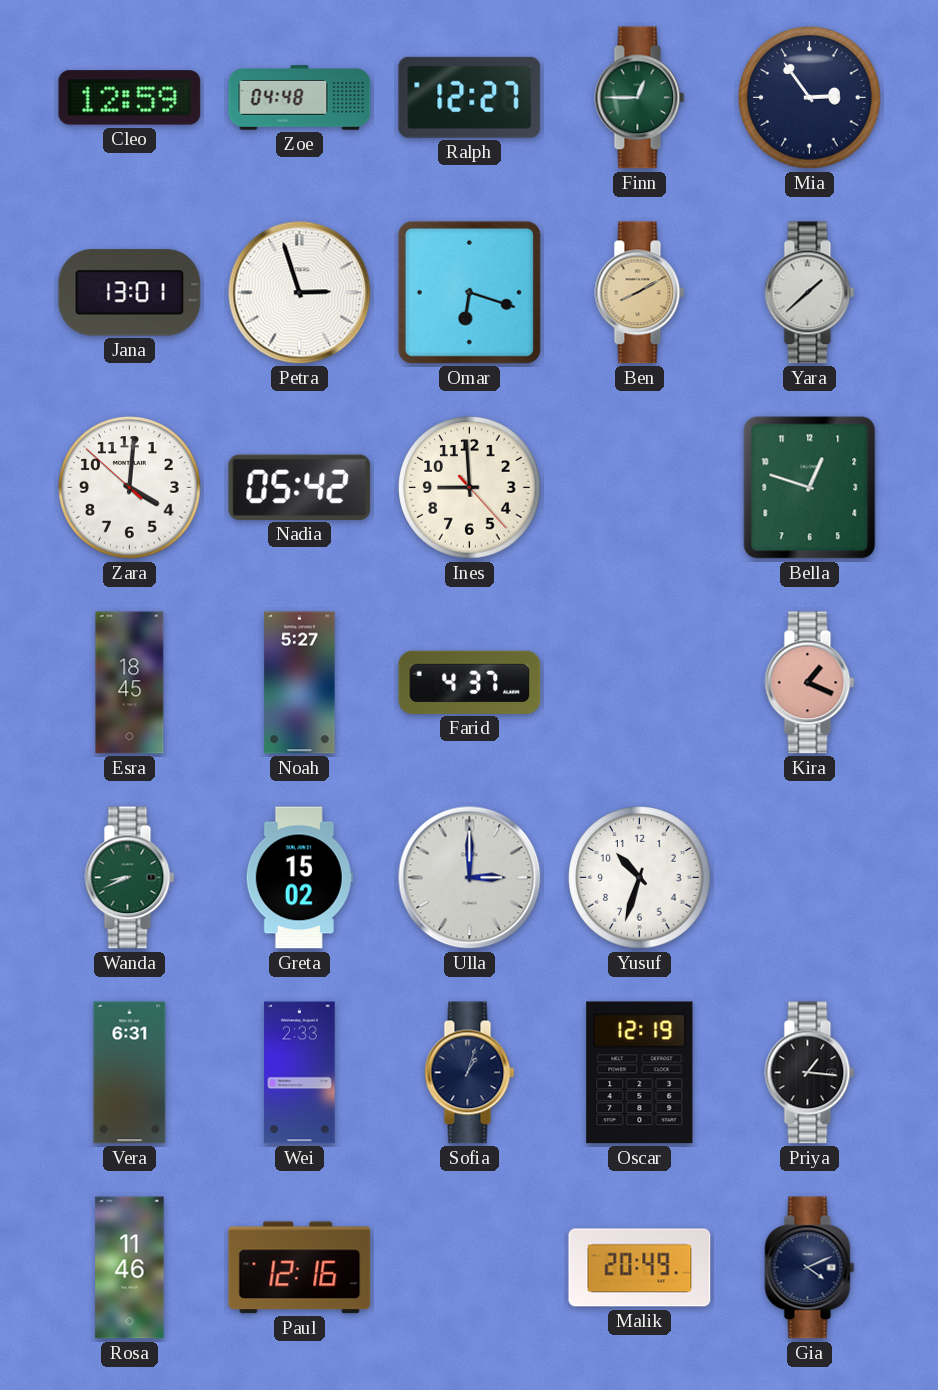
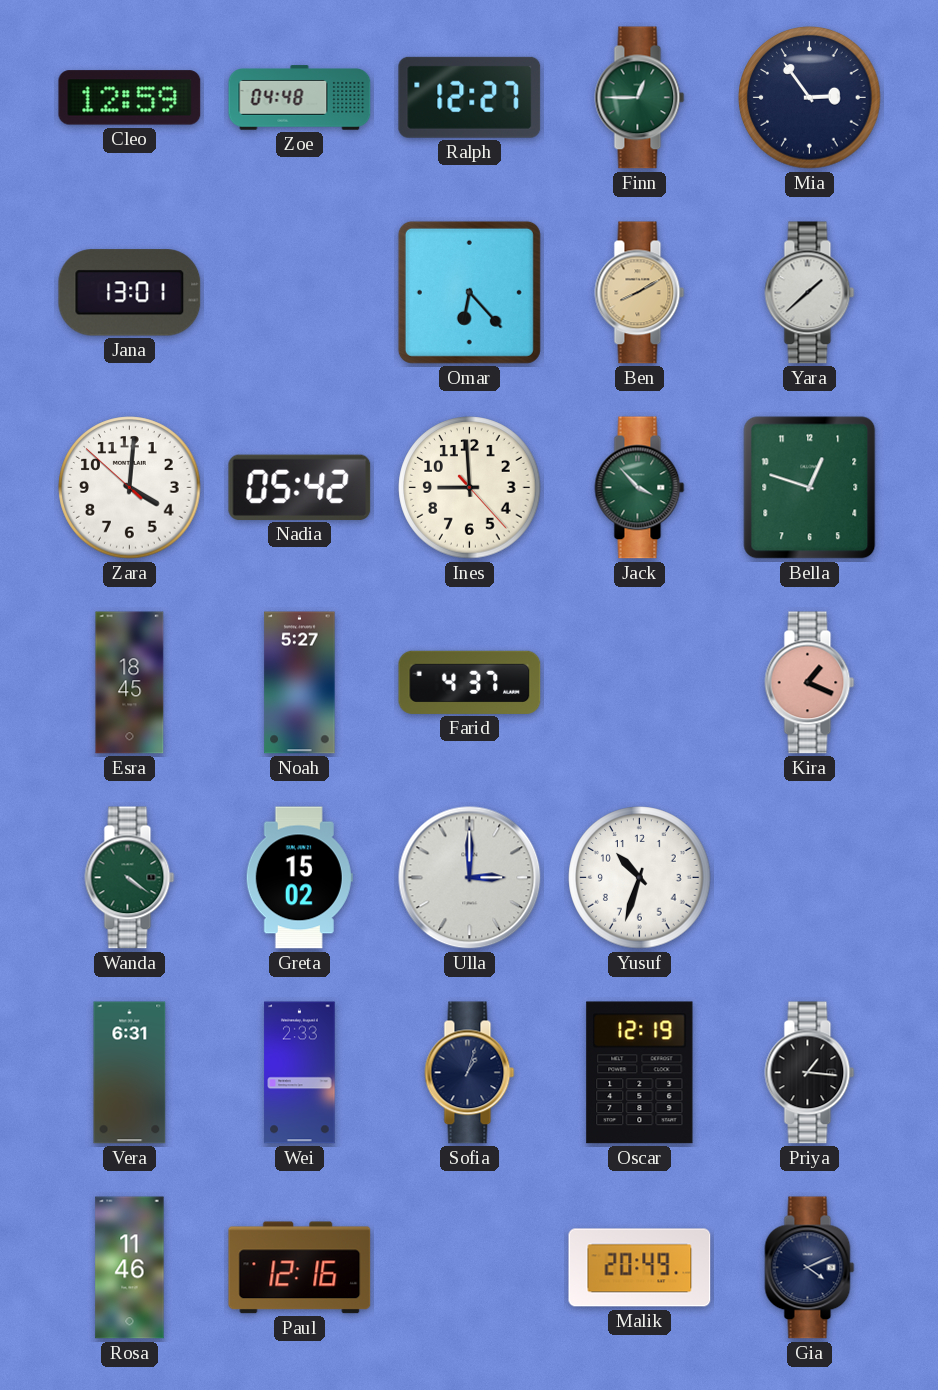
Petra: 2:57 -> none (300, 293)
Omar: 6:18 -> 6:23 (469, 292)
Jack: none -> 3:53 (640, 488)
Wanda: 8:41 -> 4:21 (130, 878)
